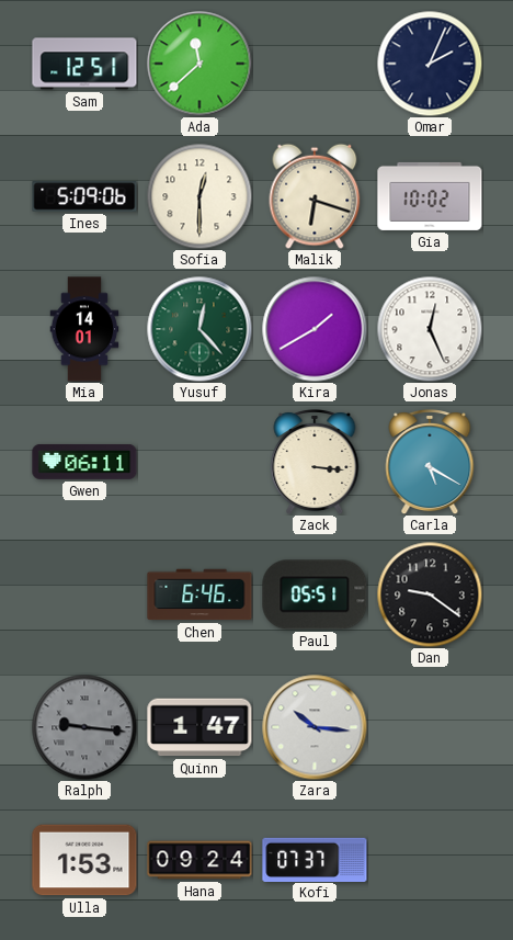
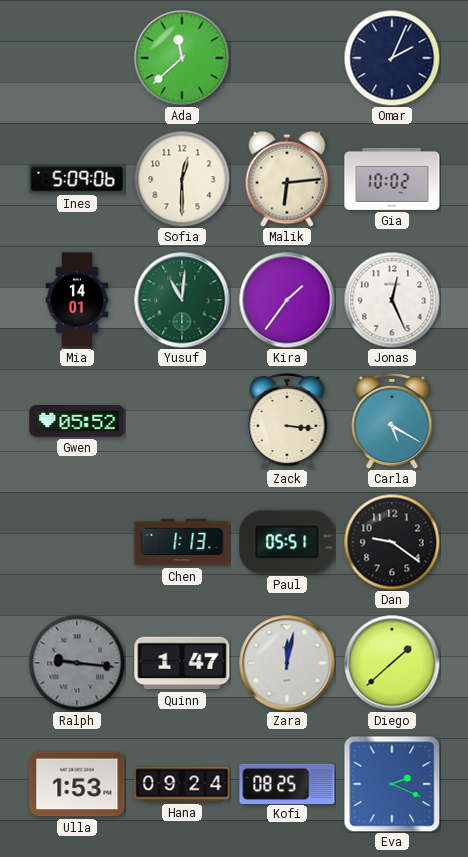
Sam: 12:51 -> none (84, 64)
Malik: 6:18 -> 6:14 (287, 179)
Yusuf: 12:23 -> 11:01 (182, 300)
Kira: 1:40 -> 1:36 (287, 300)
Gwen: 06:11 -> 05:52 (77, 421)
Chen: 6:46 -> 1:13 (182, 542)
Zara: 10:16 -> 12:02 (287, 663)
Diego: none -> 1:38 (392, 663)
Kofi: 07:37 -> 08:25 (287, 783)
Eva: none -> 2:19 (392, 784)
